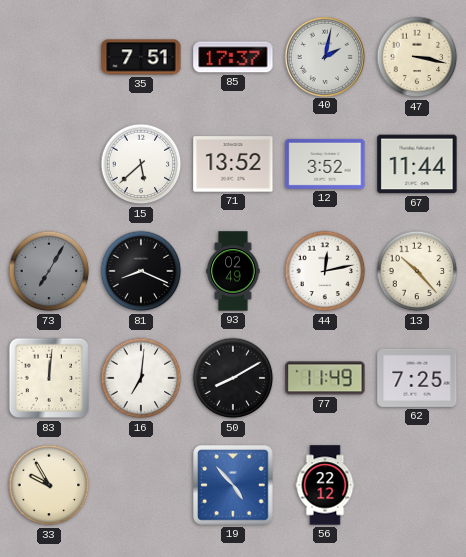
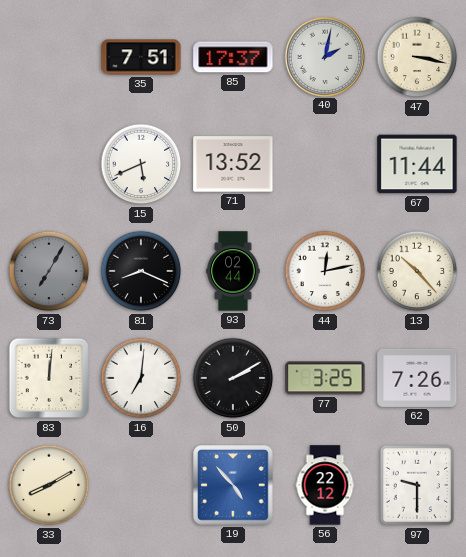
15: 5:38 -> 5:41 (141, 164)
12: 3:52 -> none (325, 164)
93: 02:49 -> 02:44 (233, 271)
50: 8:10 -> 2:10 (233, 378)
77: 11:49 -> 3:25 (325, 378)
62: 7:25 -> 7:26 (417, 378)
33: 9:55 -> 8:10 (49, 485)
97: none -> 9:30 (416, 485)
